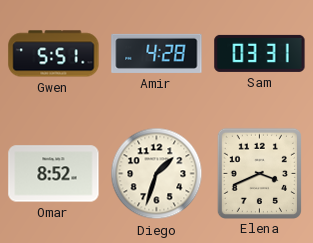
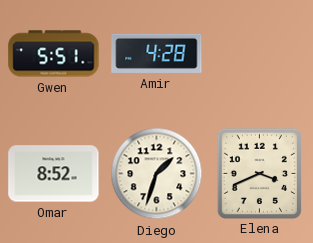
Sam: 03:31 -> none (260, 53)
